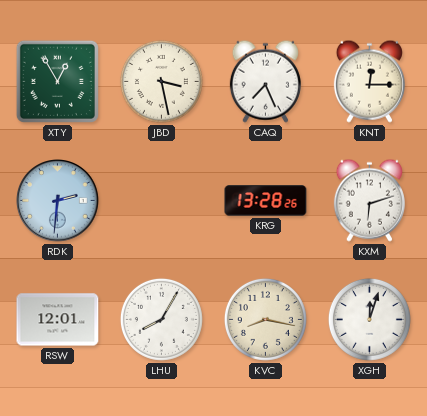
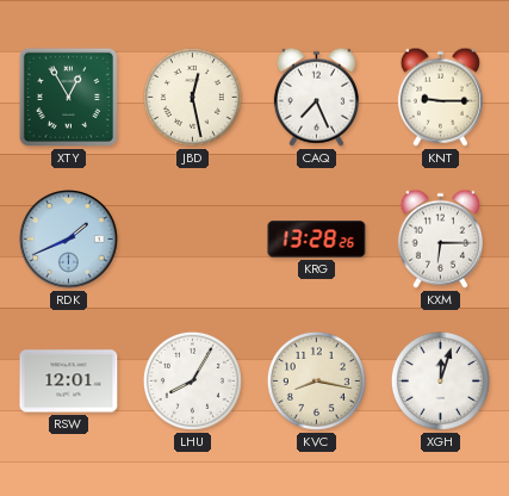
JBD: 3:28 -> 12:28 (192, 97)
KNT: 12:15 -> 9:15 (440, 97)
RDK: 2:31 -> 1:41 (69, 240)
KXM: 6:12 -> 6:15 (440, 238)
